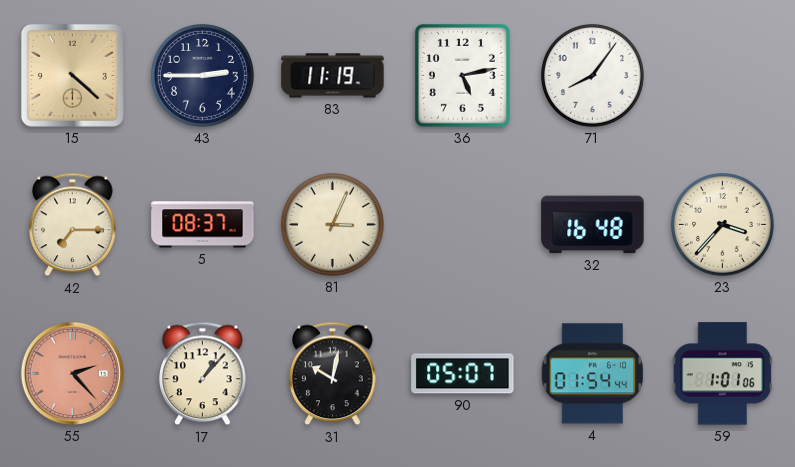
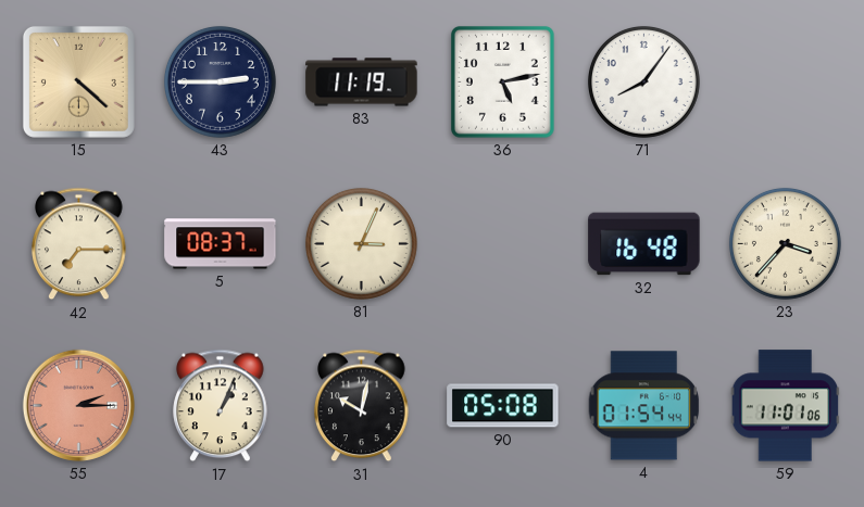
55: 2:23 -> 2:15 (78, 405)
17: 1:07 -> 1:04 (221, 406)
90: 05:07 -> 05:08 (503, 406)
59: 1:01 -> 11:01 (786, 406)
